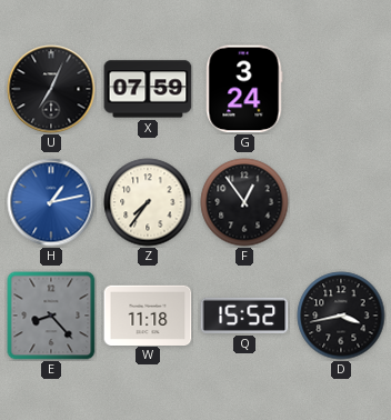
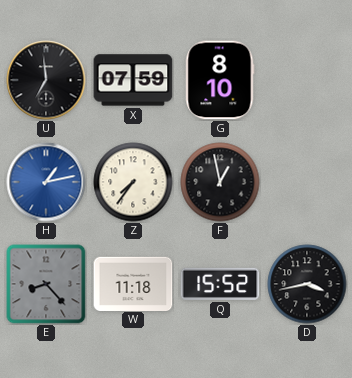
U: 7:04 -> 6:59 (46, 80)
G: 3:24 -> 8:10 (220, 80)
F: 12:54 -> 12:58 (220, 182)
